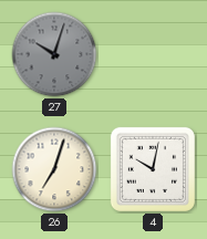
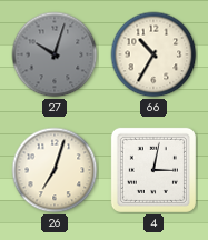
66: none -> 10:35 (153, 54)
4: 10:02 -> 3:02 (153, 170)
